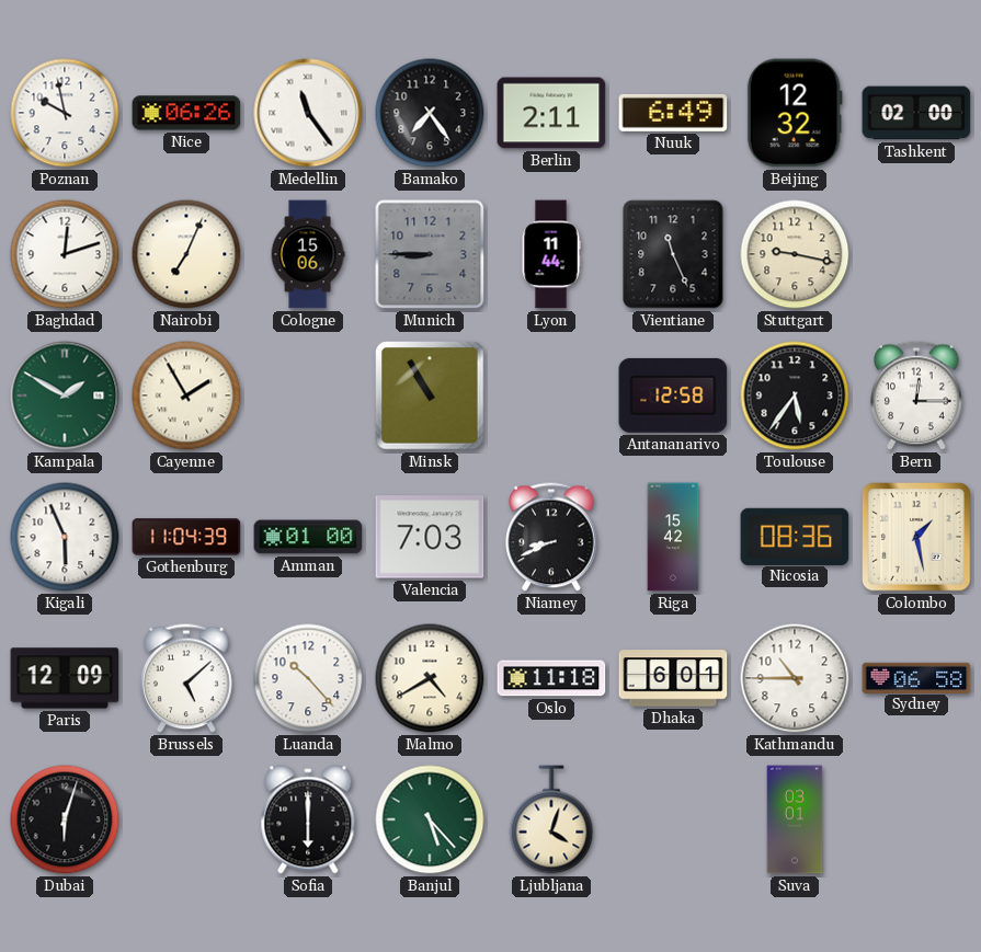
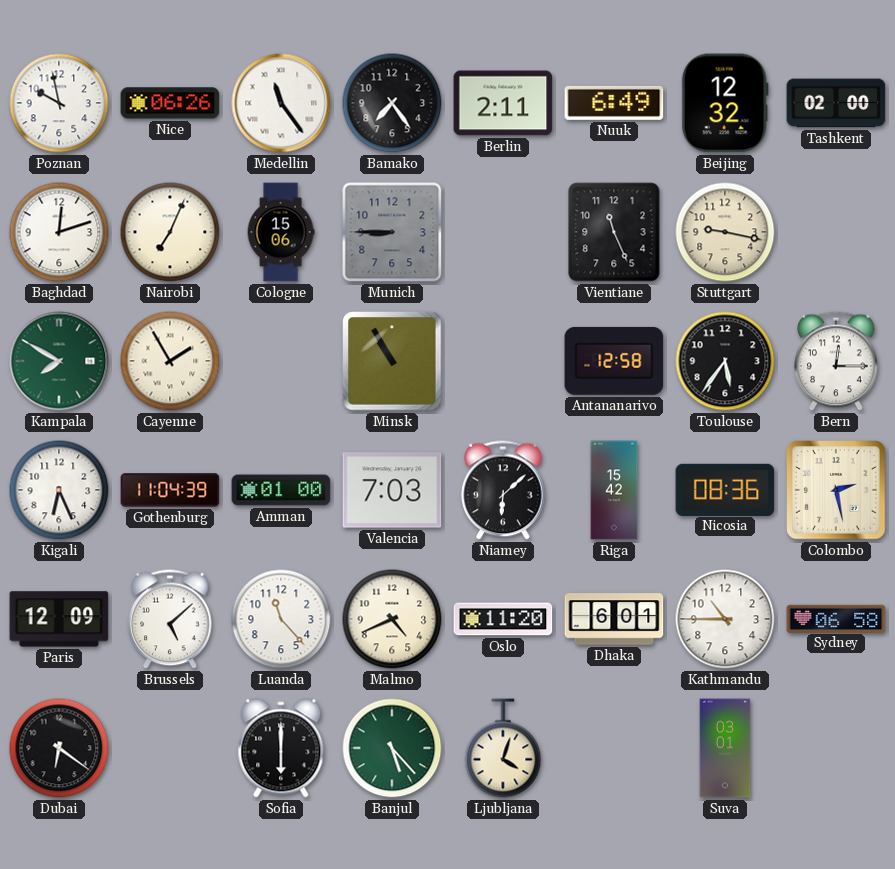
Lyon: 11:44 -> none (551, 254)
Kampala: 1:50 -> 7:50 (59, 361)
Kigali: 5:56 -> 6:26 (59, 490)
Niamey: 8:41 -> 6:08 (503, 490)
Colombo: 1:28 -> 2:28 (836, 490)
Luanda: 10:23 -> 11:23 (281, 619)
Malmo: 4:40 -> 4:41 (392, 619)
Oslo: 11:18 -> 11:20 (503, 619)
Dubai: 6:03 -> 6:21 (59, 748)
